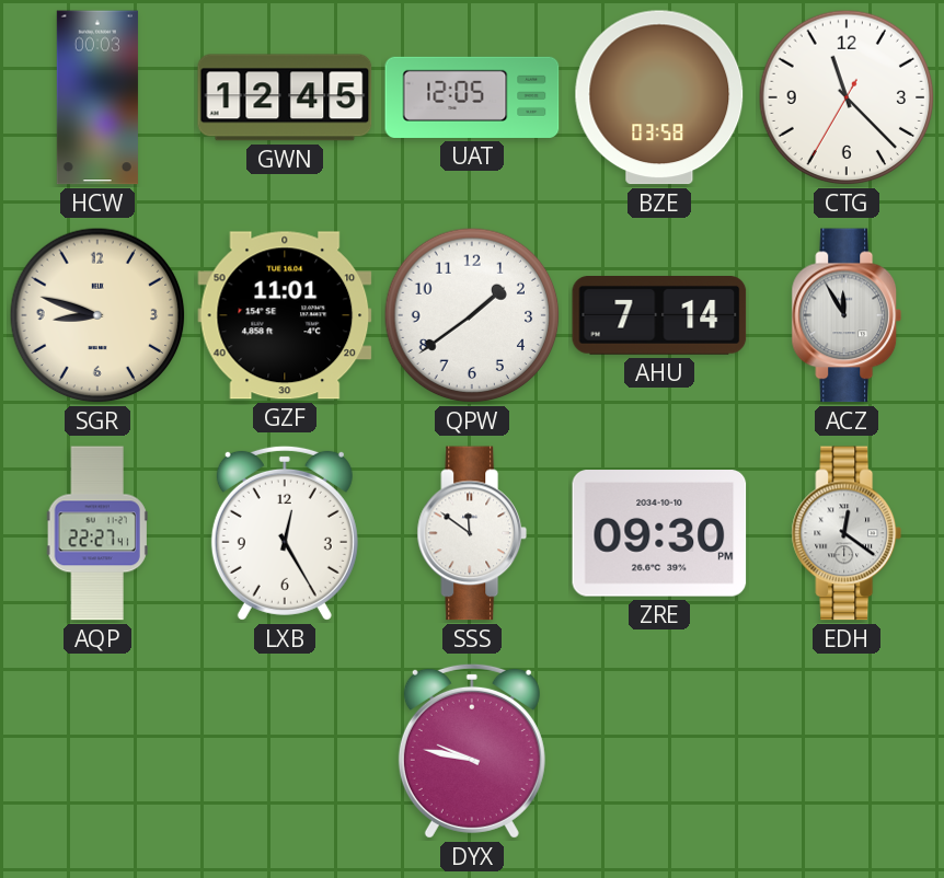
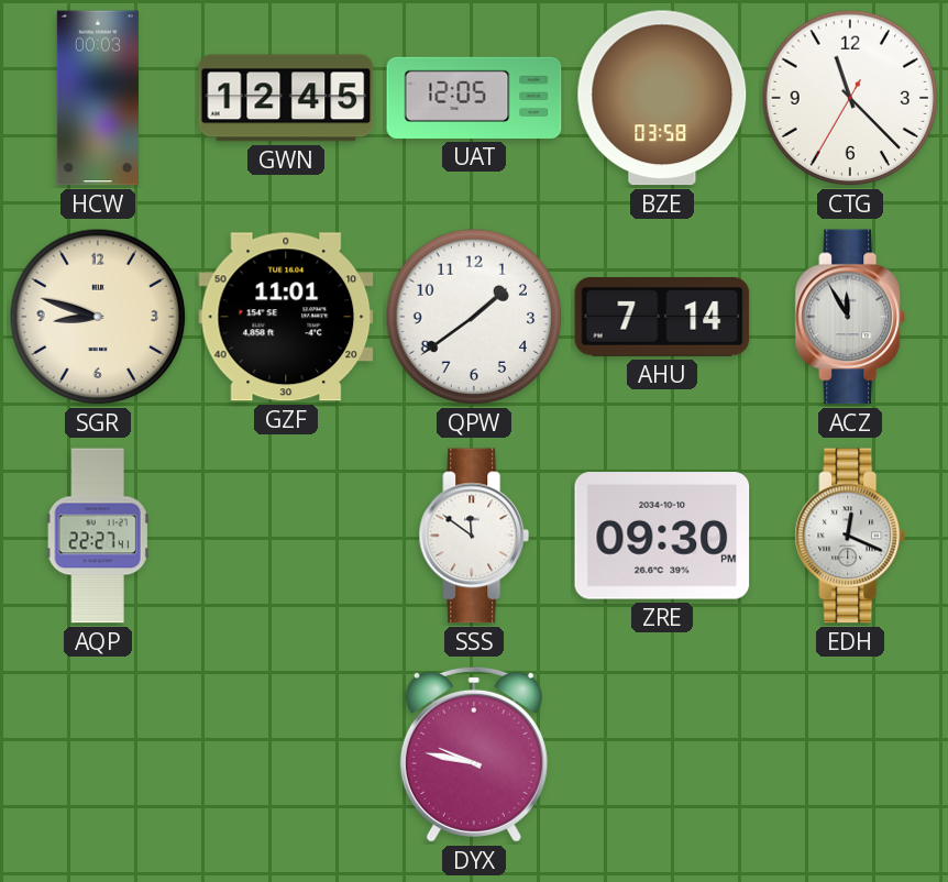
LXB: 12:25 -> none (285, 533)
EDH: 12:21 -> 12:19 (850, 536)
